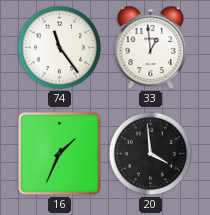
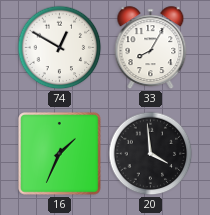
74: 11:24 -> 12:50 (60, 48)
33: 12:59 -> 8:05 (151, 48)
